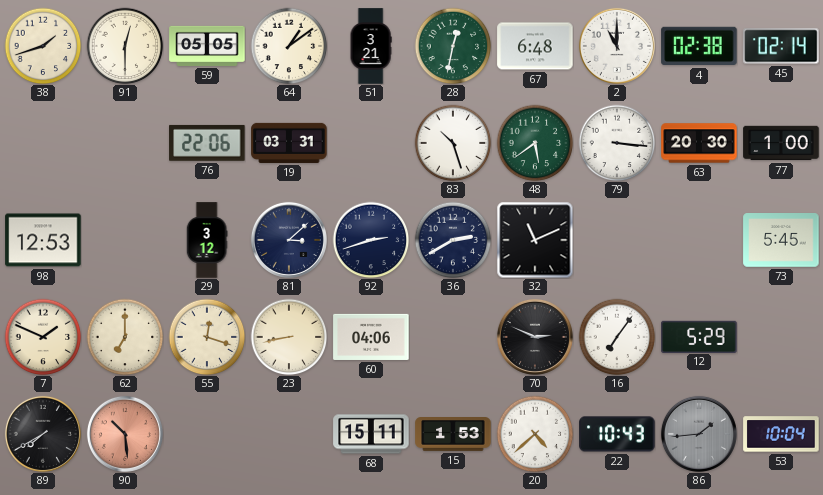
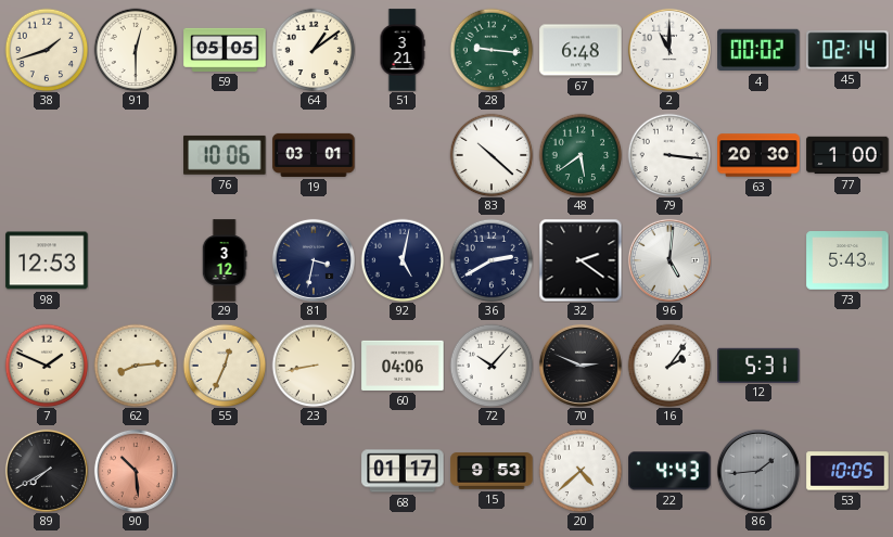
28: 12:32 -> 9:16 (492, 50)
4: 02:38 -> 00:02 (758, 50)
76: 22:06 -> 10:06 (225, 155)
19: 03:31 -> 03:01 (314, 155)
83: 10:27 -> 10:22 (492, 155)
81: 3:08 -> 3:32 (314, 260)
92: 2:42 -> 5:02 (403, 260)
32: 11:11 -> 2:21 (581, 260)
96: none -> 5:01 (669, 260)
73: 5:45 -> 5:43 (847, 260)
62: 7:00 -> 8:14 (136, 366)
55: 12:18 -> 12:34 (225, 366)
72: none -> 10:07 (492, 366)
16: 7:06 -> 2:06 (669, 366)
12: 5:29 -> 5:31 (758, 365)
68: 15:11 -> 01:17 (403, 471)
15: 1:53 -> 9:53 (492, 472)
22: 10:43 -> 4:43 (669, 471)
53: 10:04 -> 10:05 (847, 471)
